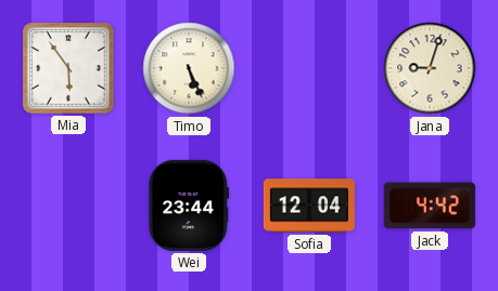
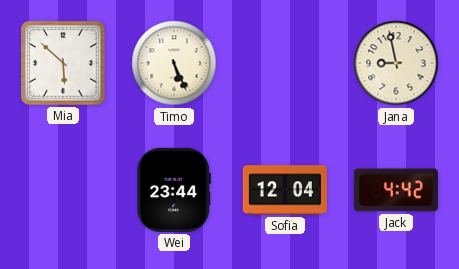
Mia: 5:54 -> 5:52 (63, 63)
Jana: 9:03 -> 8:58 (396, 63)
